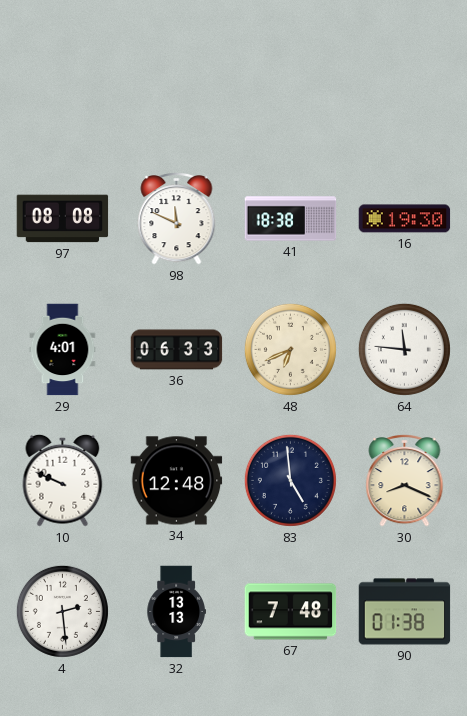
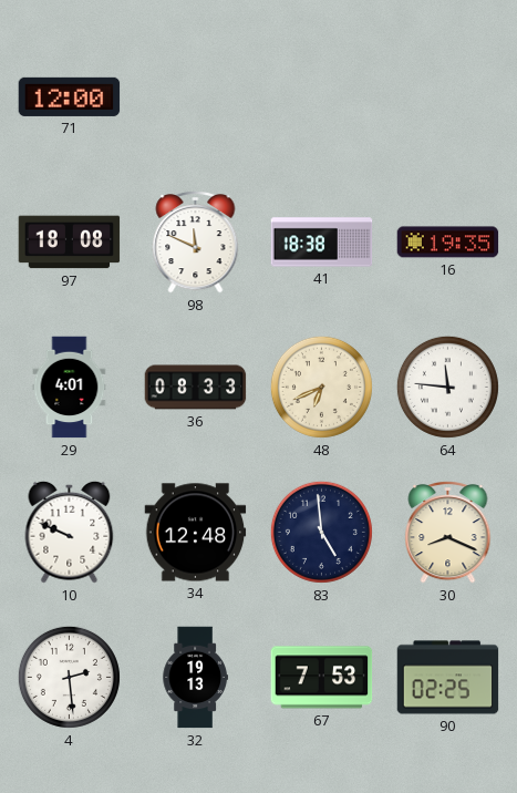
71: none -> 12:00 (70, 96)
97: 08:08 -> 18:08 (70, 243)
16: 19:30 -> 19:35 (448, 243)
36: 06:33 -> 08:33 (196, 388)
32: 13:13 -> 19:13 (195, 678)
67: 7:48 -> 7:53 (322, 678)
90: 01:38 -> 02:25 (448, 678)
